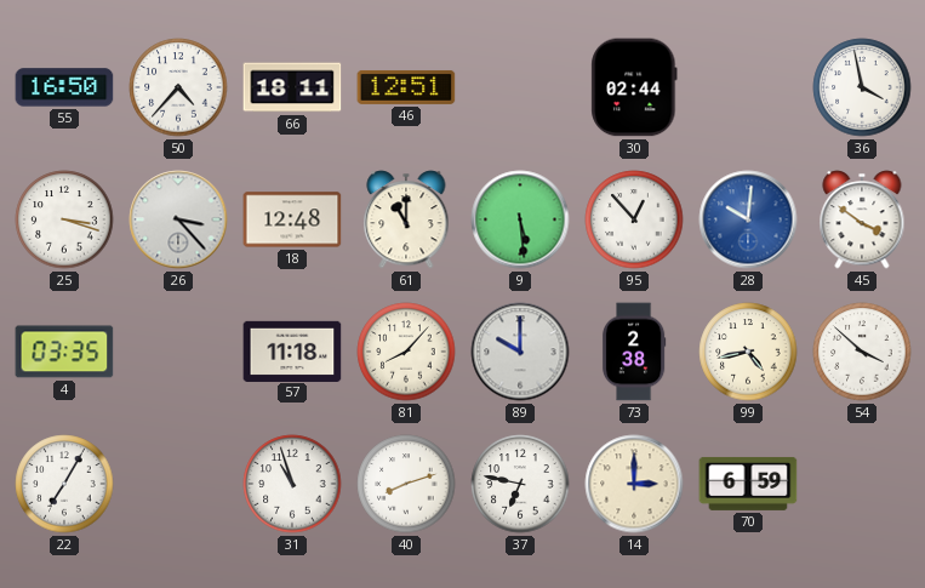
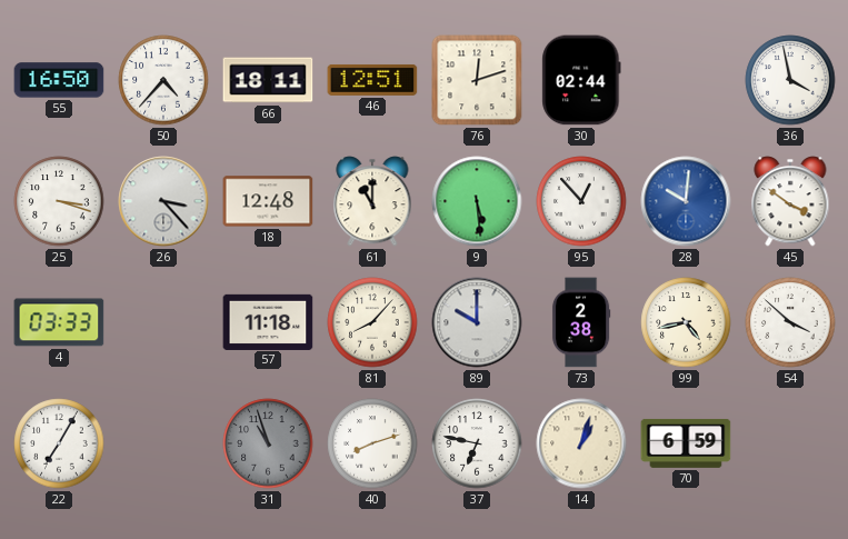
76: none -> 12:12 (477, 80)
4: 03:35 -> 03:33 (59, 322)
31 dial: white -> grey (268, 443)
14: 3:00 -> 1:03 (581, 443)
